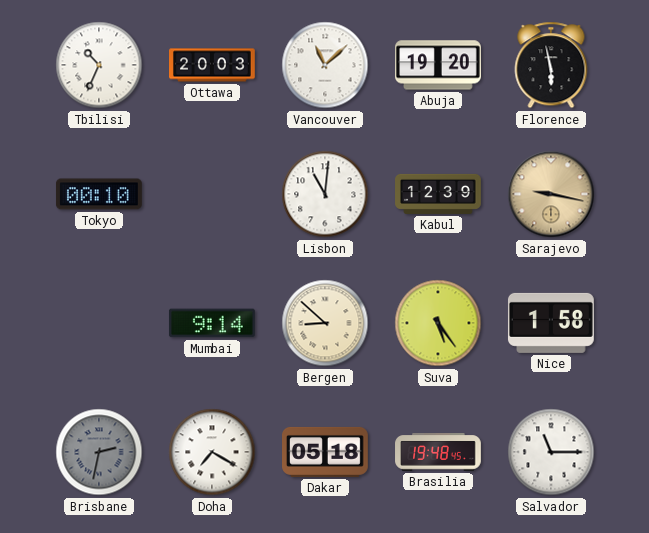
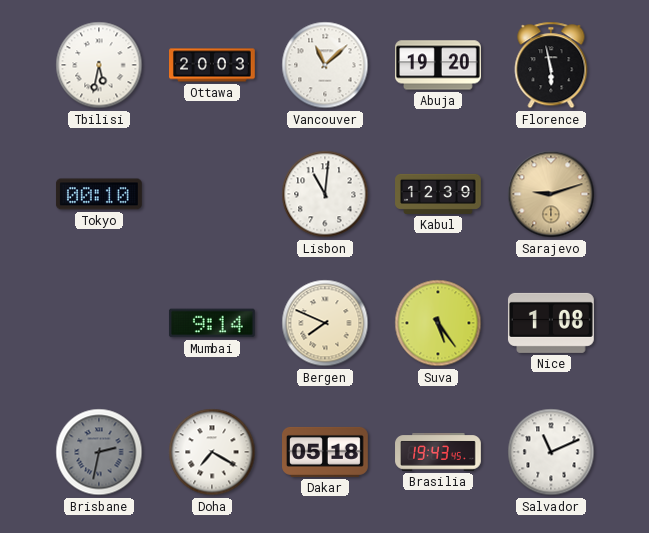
Tbilisi: 10:34 -> 5:32 (99, 65)
Sarajevo: 9:17 -> 9:12 (551, 194)
Bergen: 8:52 -> 7:49 (325, 323)
Nice: 1:58 -> 1:08 (551, 323)
Brasilia: 19:48 -> 19:43 (438, 452)
Salvador: 11:15 -> 11:11 (551, 452)
